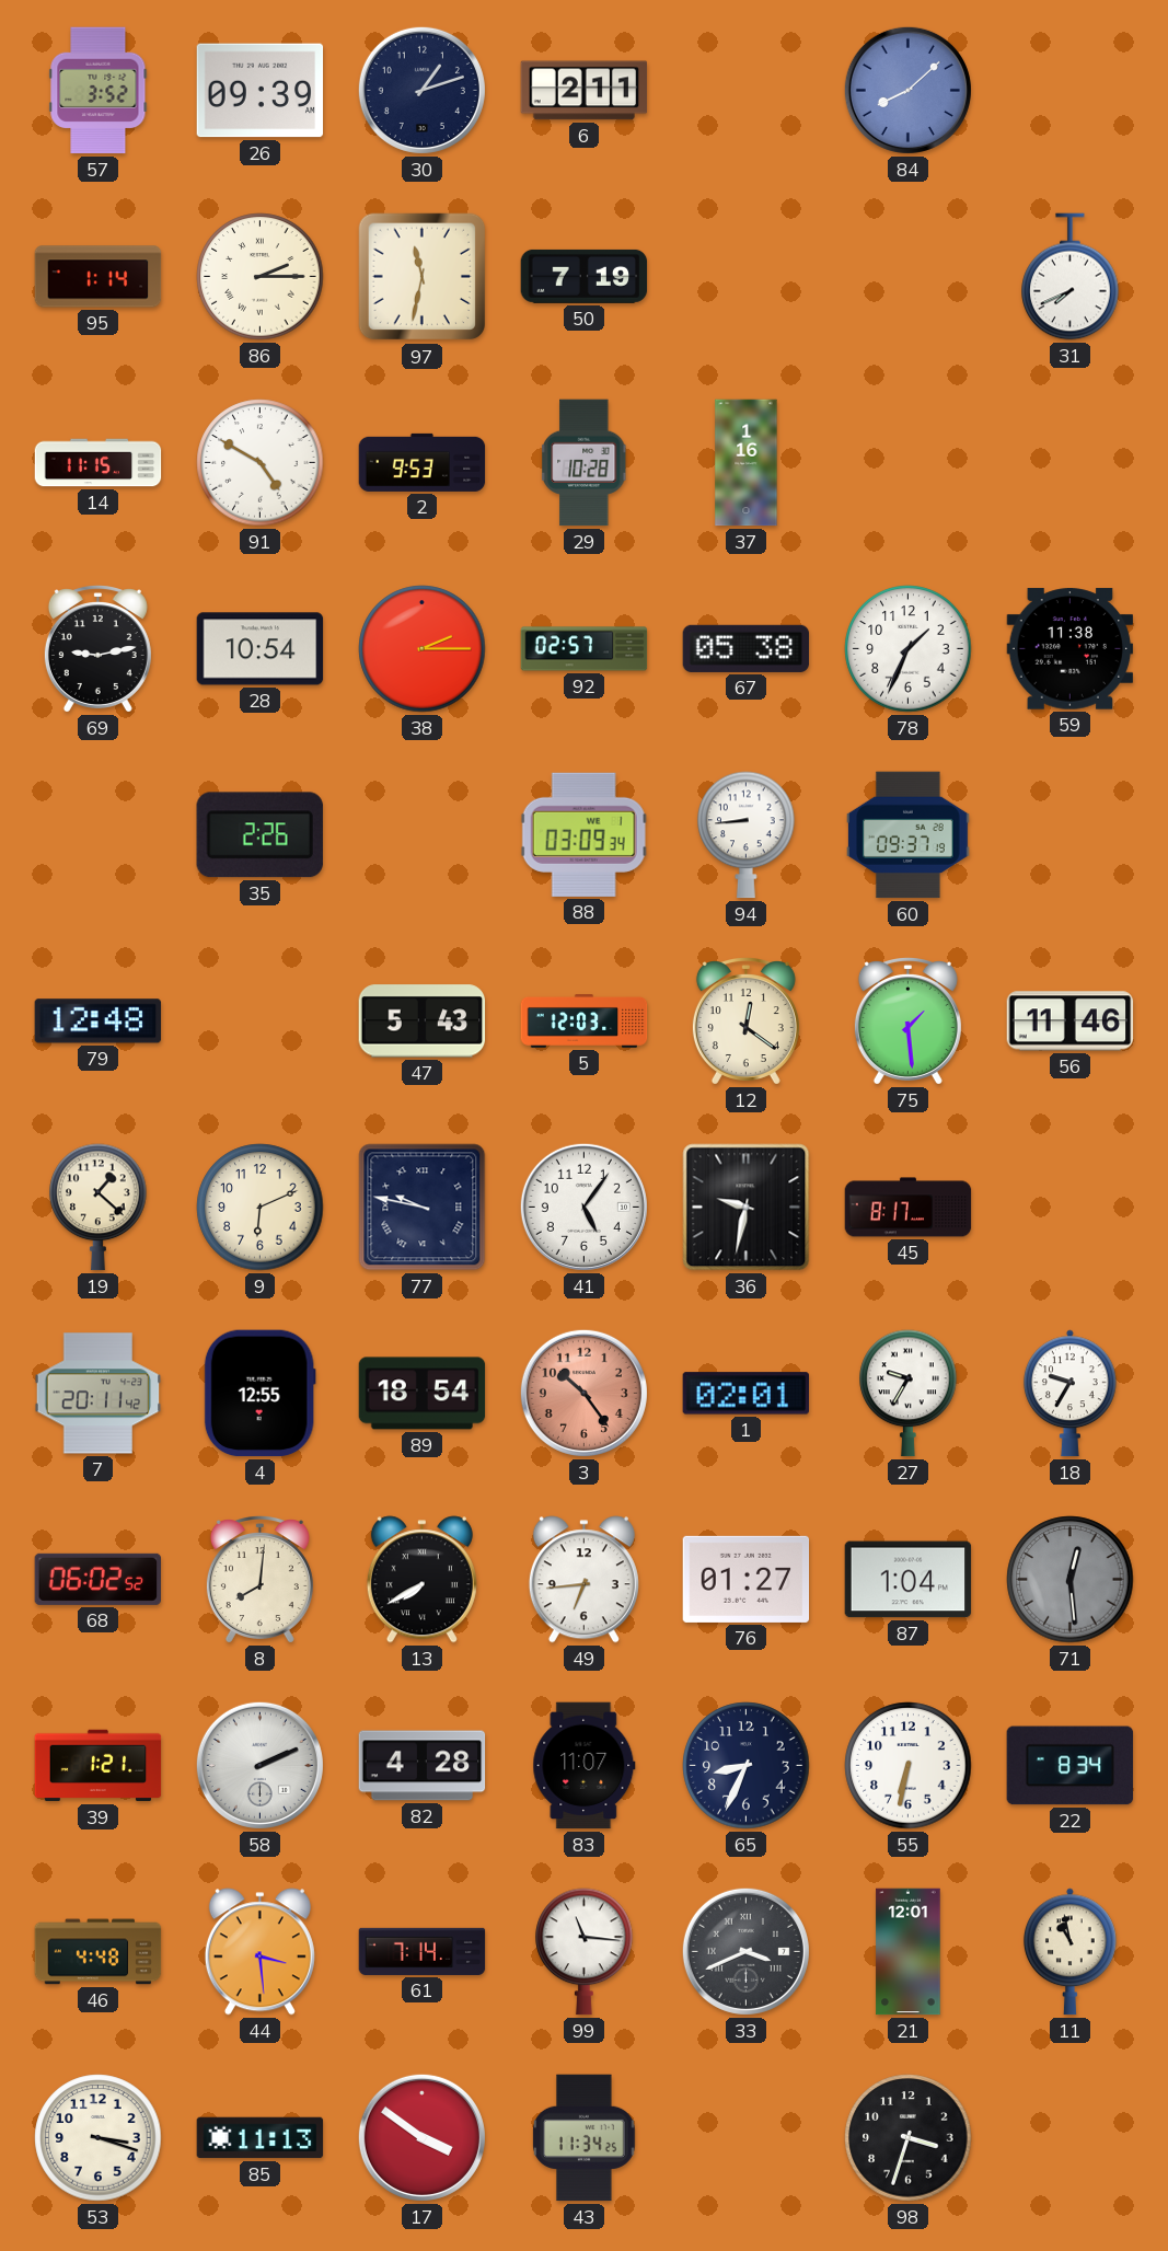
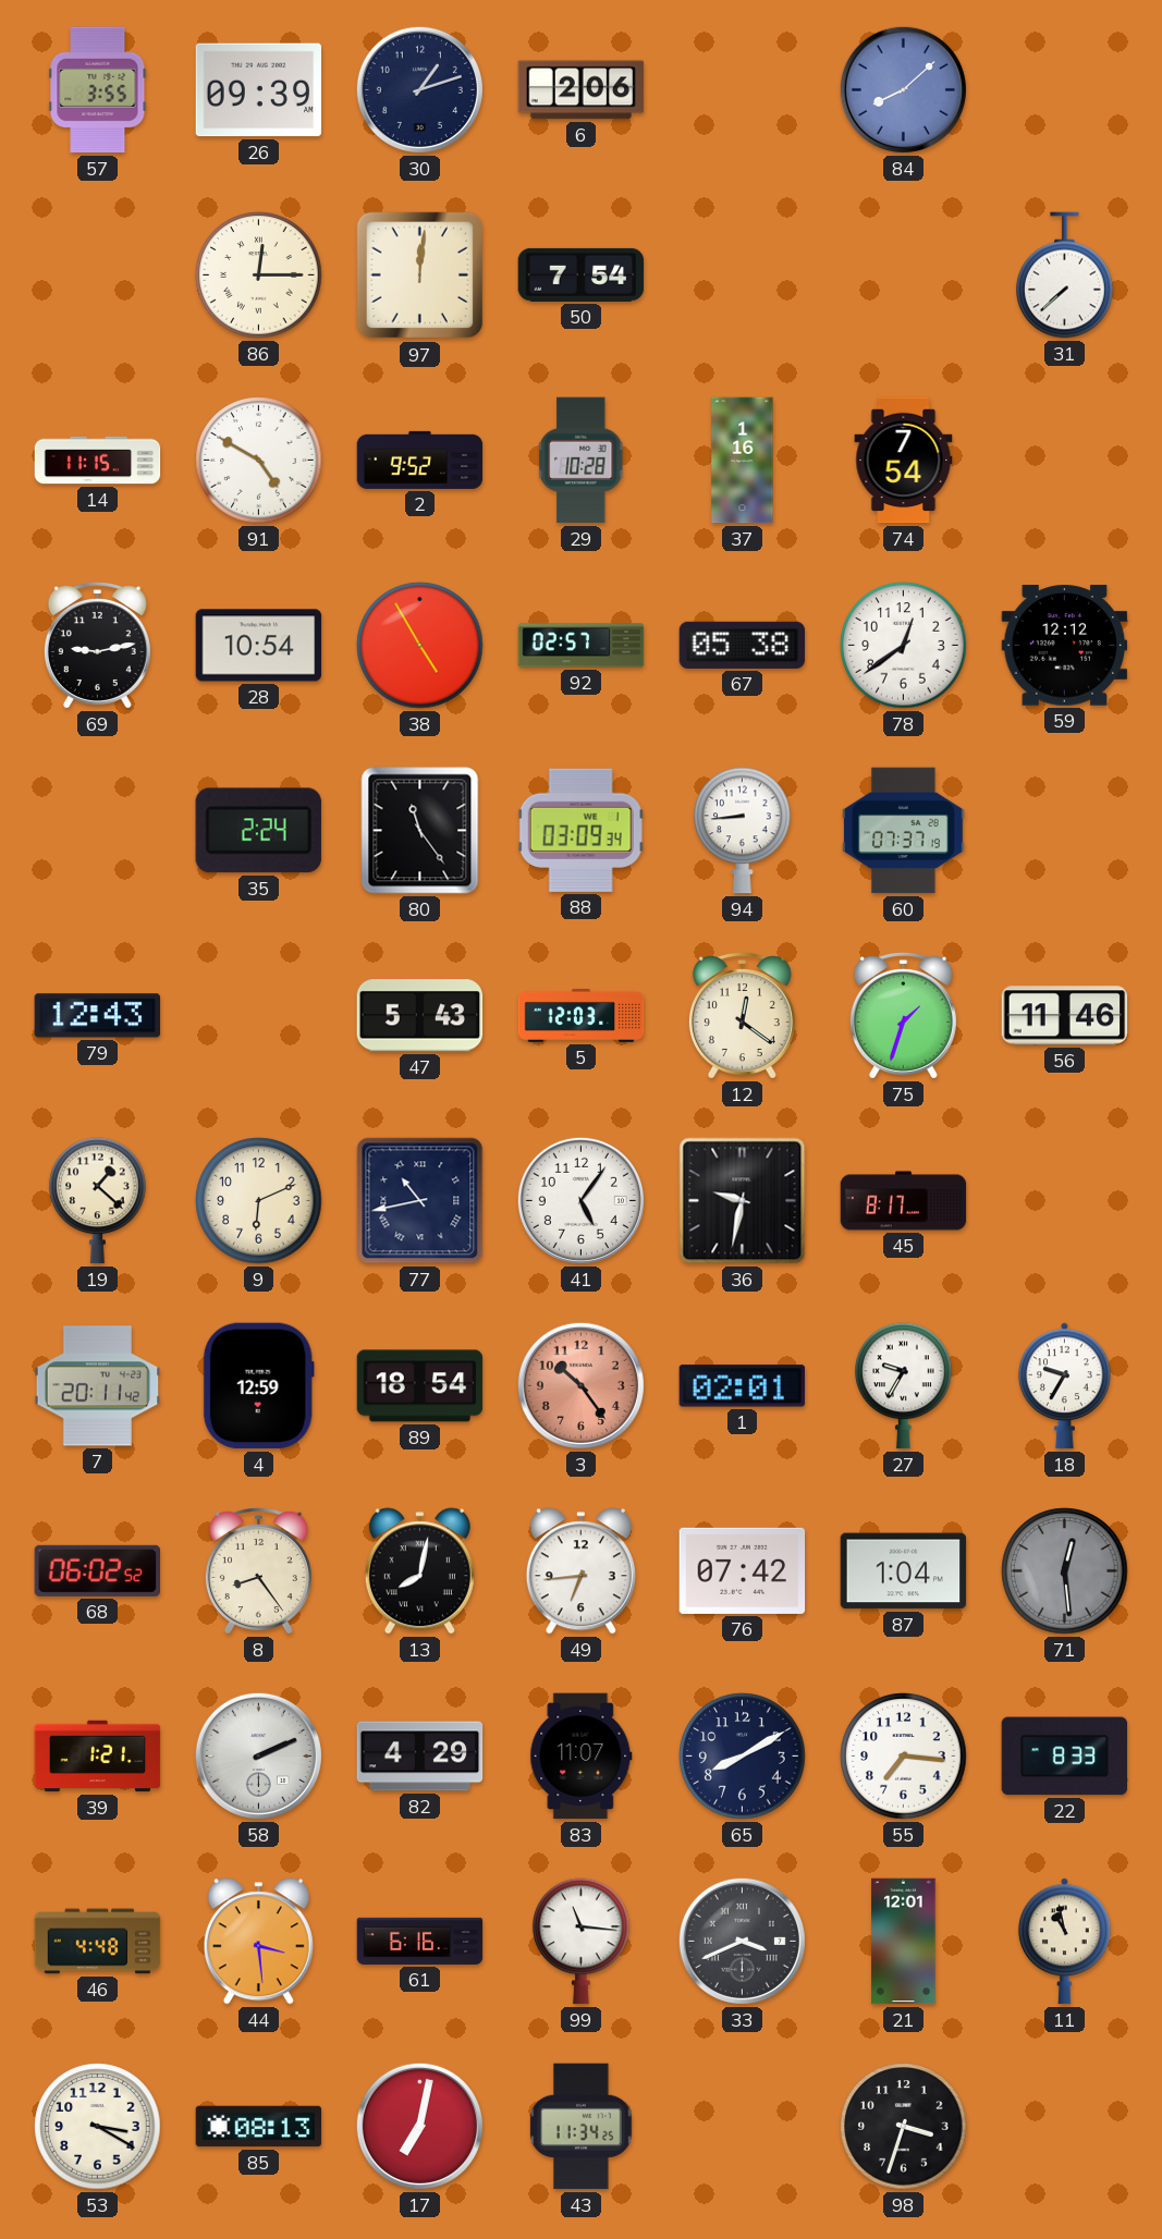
57: 3:52 -> 3:55 (98, 90)
6: 2:11 -> 2:06 (582, 90)
95: 1:14 -> none (99, 277)
86: 2:15 -> 12:15 (259, 276)
97: 11:32 -> 12:01 (420, 276)
50: 7:19 -> 7:54 (582, 274)
31: 7:41 -> 7:38 (1065, 276)
2: 9:53 -> 9:52 (420, 460)
74: none -> 7:54 (904, 461)
38: 2:15 -> 4:55 (420, 646)
78: 1:34 -> 12:39 (904, 646)
59: 11:38 -> 12:12 (1065, 646)
35: 2:26 -> 2:24 (258, 831)
80: none -> 11:24 (420, 831)
60: 09:37 -> 07:37 (904, 831)
79: 12:48 -> 12:43 (98, 1016)
75: 1:29 -> 1:33 (903, 1016)
77: 9:47 -> 10:43 (420, 1201)
4: 12:55 -> 12:59 (258, 1386)
8: 8:01 -> 8:24 (258, 1571)
13: 7:40 -> 8:02 (419, 1571)
76: 01:27 -> 07:42 (743, 1570)
82: 4:28 -> 4:29 (420, 1757)
65: 8:34 -> 8:10 (743, 1757)
55: 6:32 -> 7:16 (904, 1757)
22: 8:34 -> 8:33 (1065, 1757)
61: 7:14 -> 6:16 (420, 1941)
53: 3:18 -> 3:20 (98, 2127)
85: 11:13 -> 08:13 (259, 2127)
17: 3:51 -> 7:02 (419, 2126)
